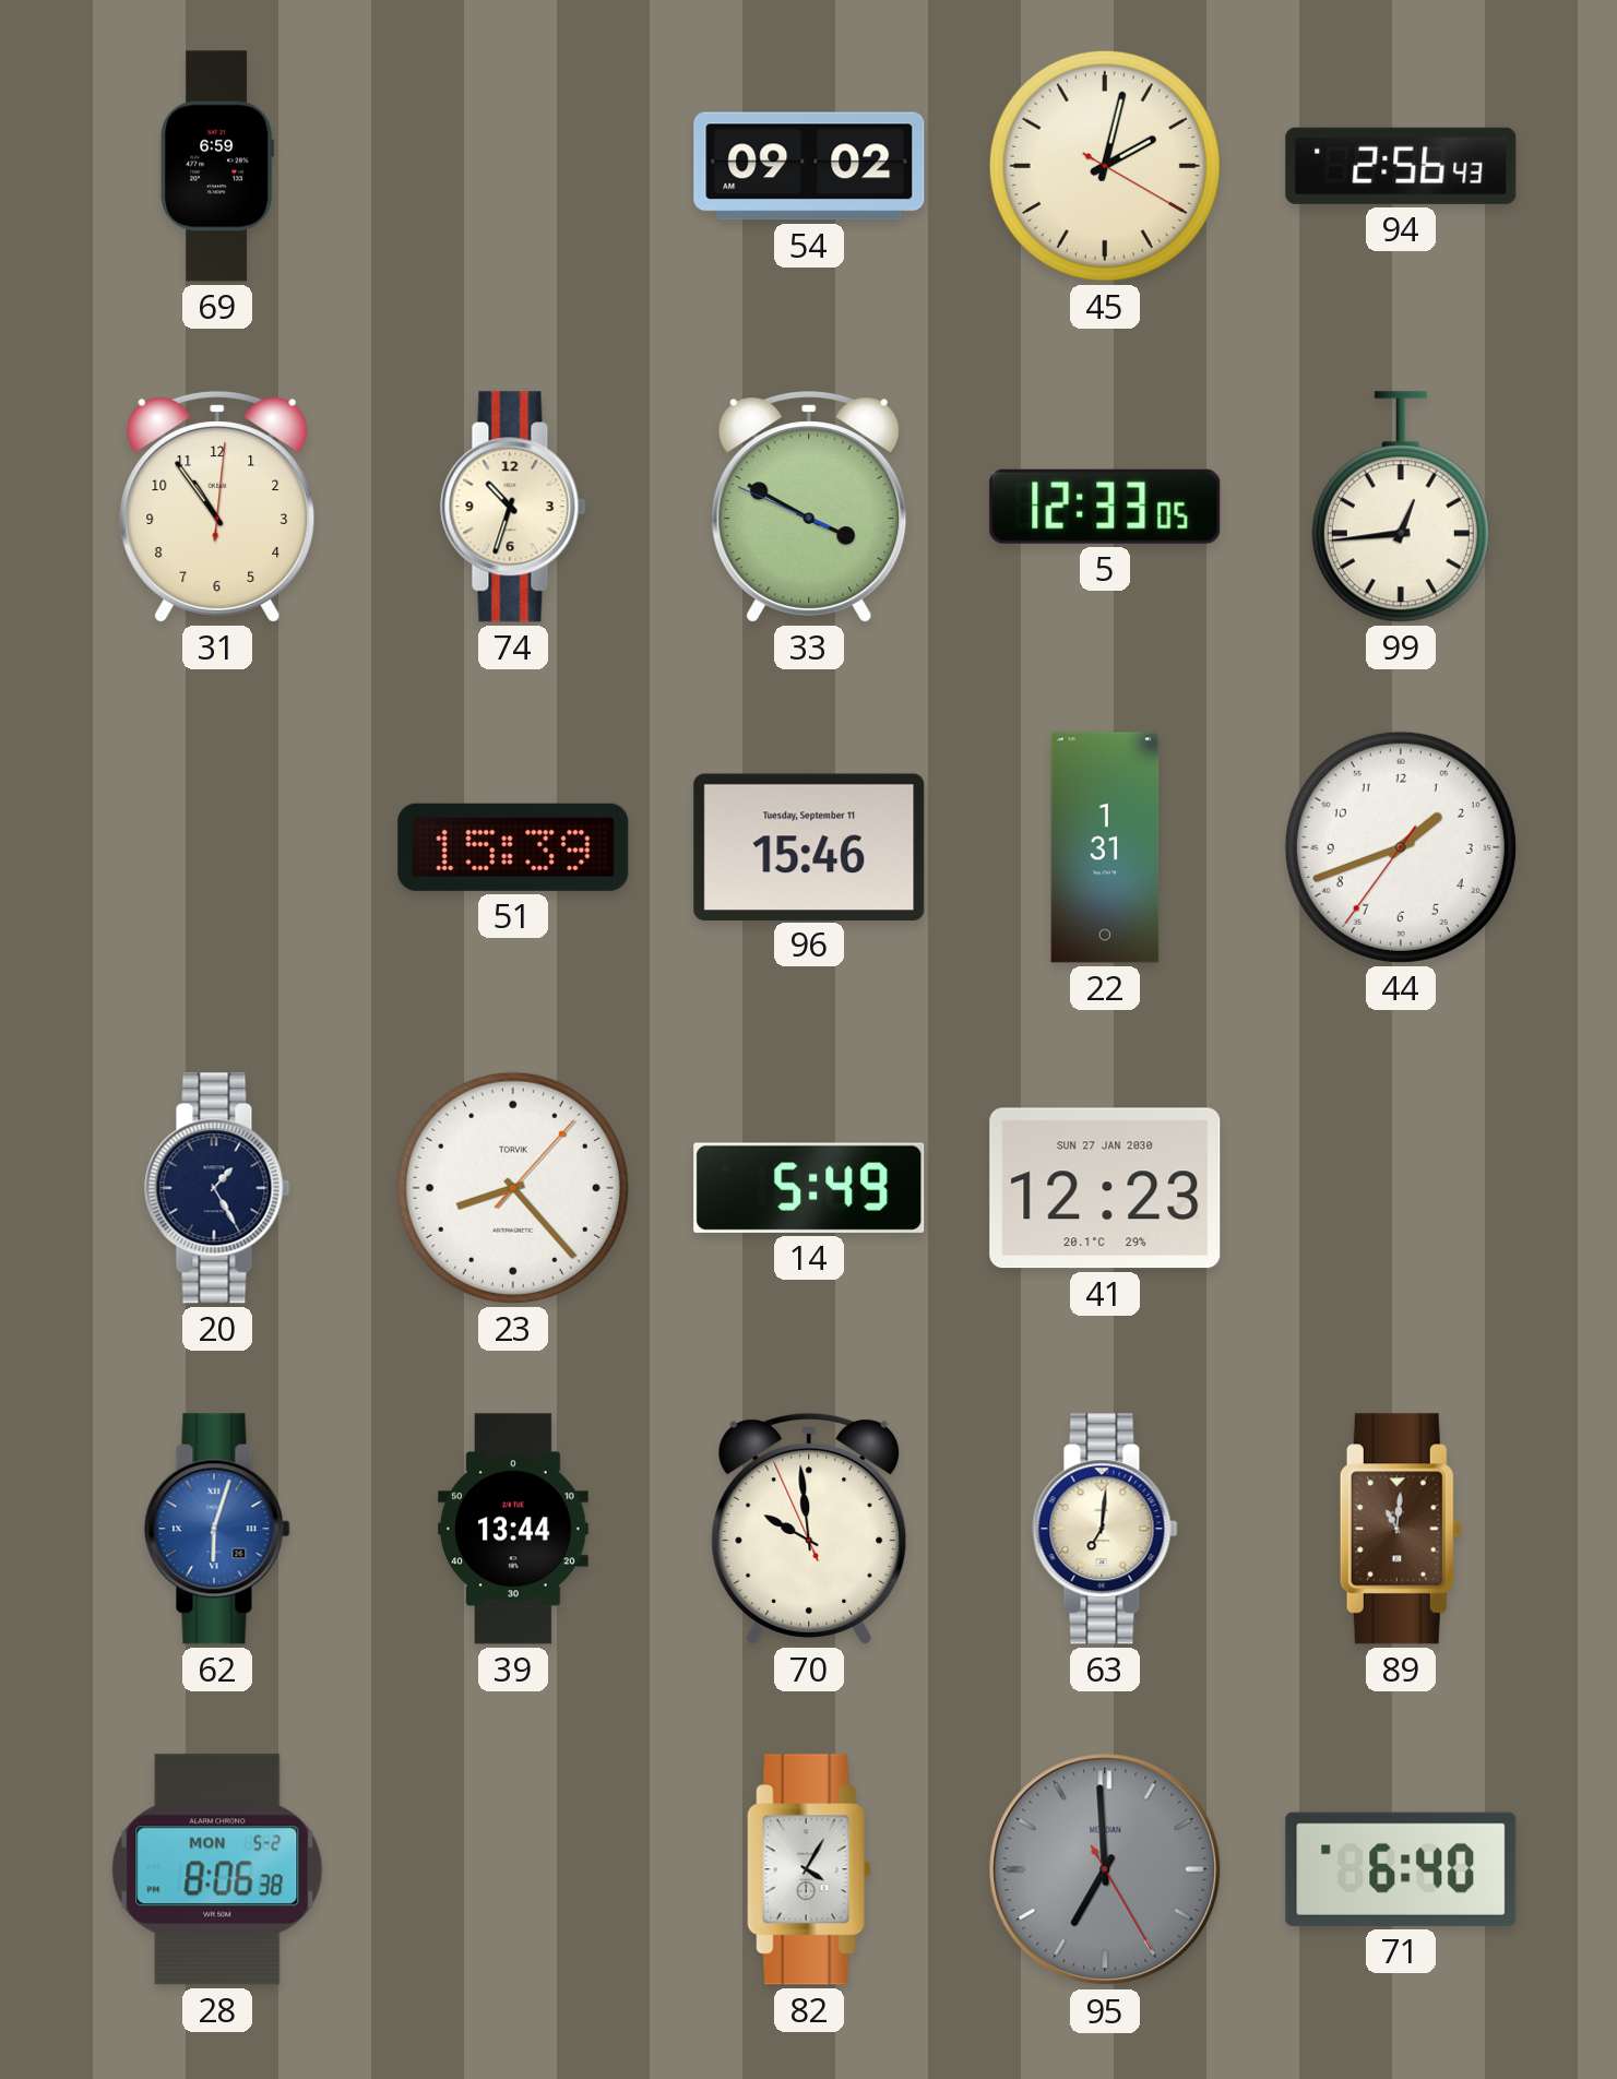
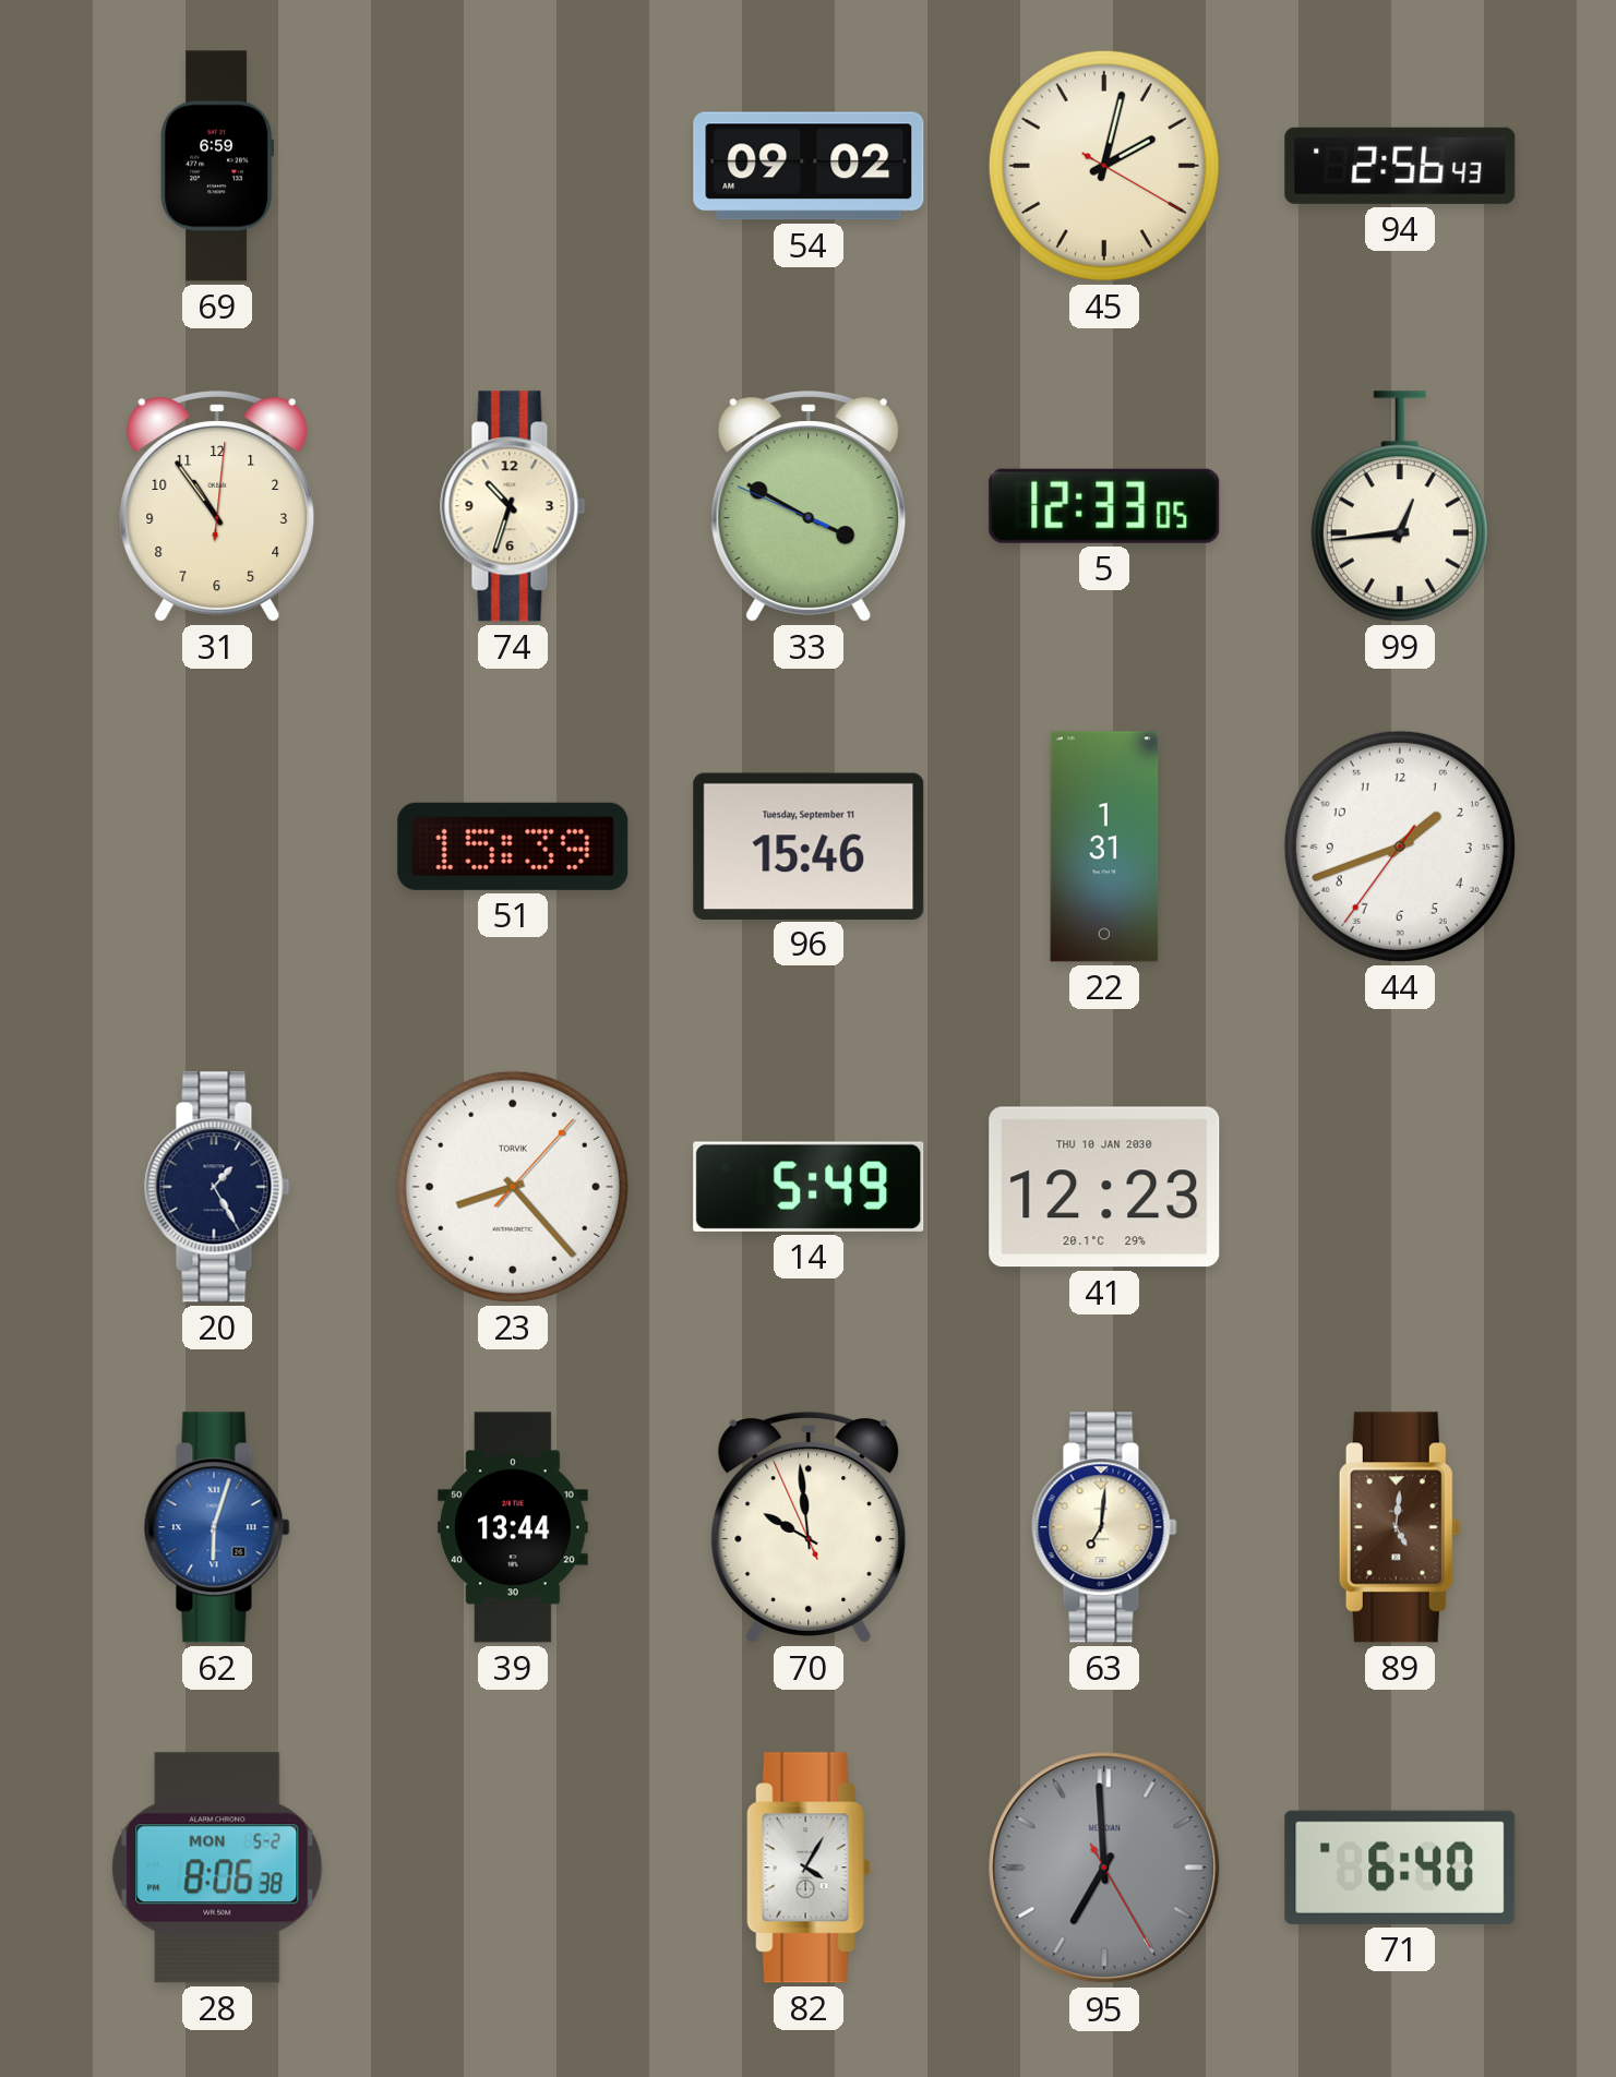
41 date: SUN 27 JAN 2030 -> THU 10 JAN 2030 (1104, 1187)
89: 11:01 -> 5:01 (1400, 1527)
